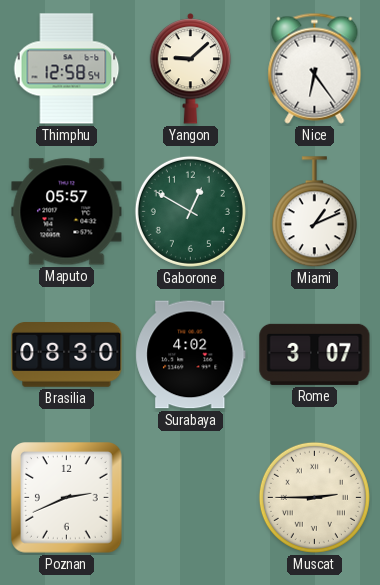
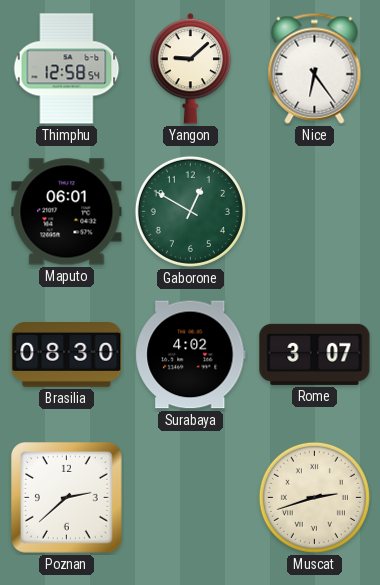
Maputo: 05:57 -> 06:01 (67, 212)
Miami: 1:11 -> none (314, 212)
Poznan: 2:41 -> 2:38 (67, 498)
Muscat: 2:45 -> 2:42 (314, 497)
